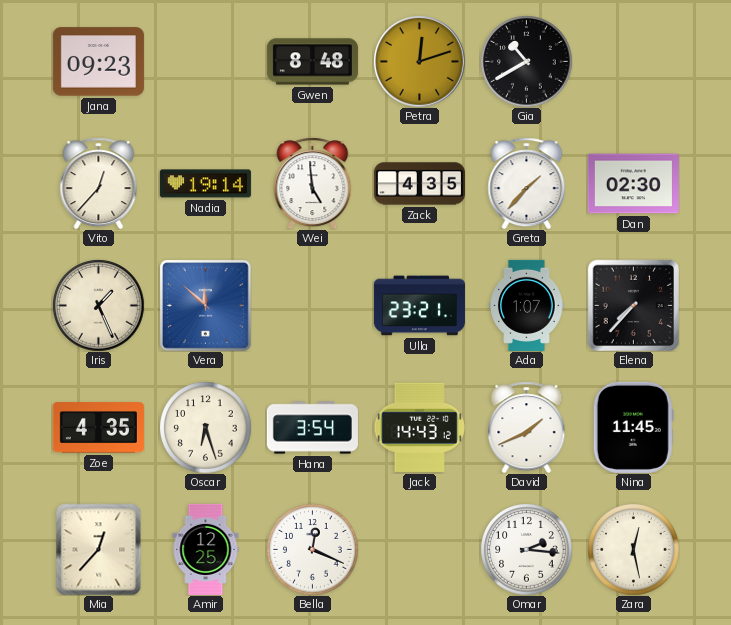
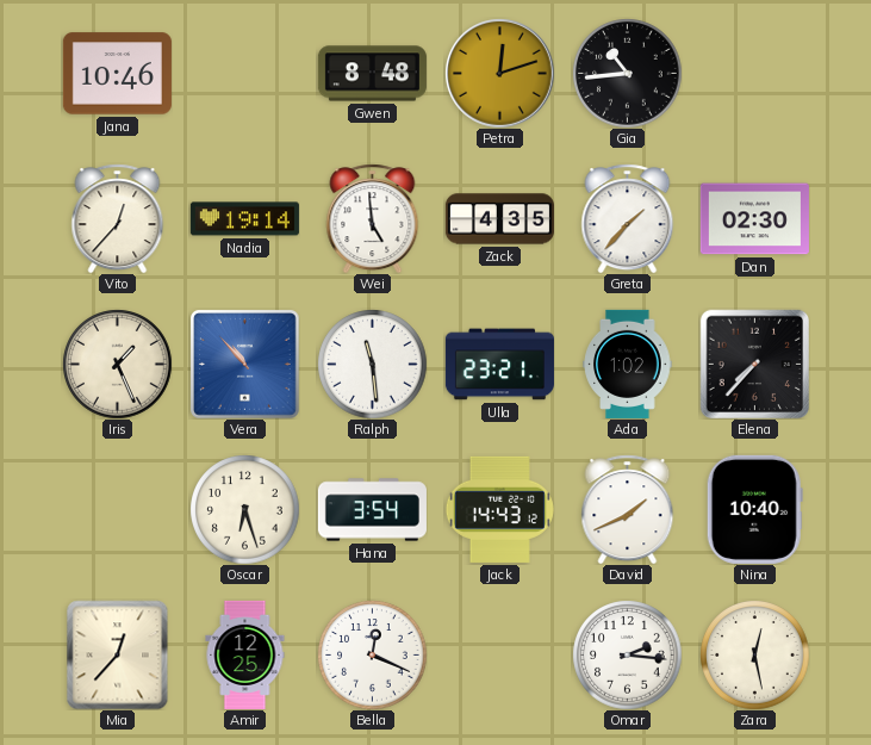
Jana: 09:23 -> 10:46 (117, 74)
Gia: 10:40 -> 10:44 (627, 73)
Vera: 11:52 -> 10:53 (245, 365)
Ralph: none -> 11:29 (372, 364)
Ada: 1:07 -> 1:02 (628, 364)
Zoe: 4:35 -> none (98, 428)
Nina: 11:45 -> 10:40 (754, 509)
